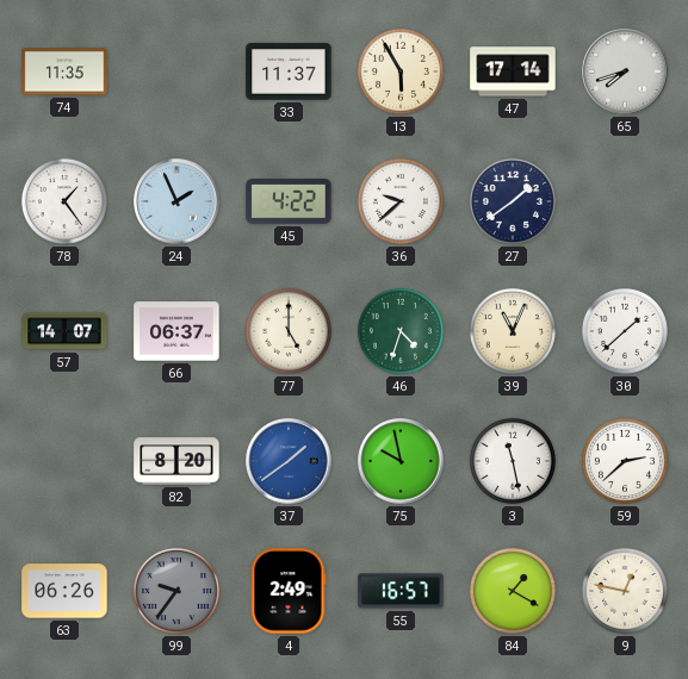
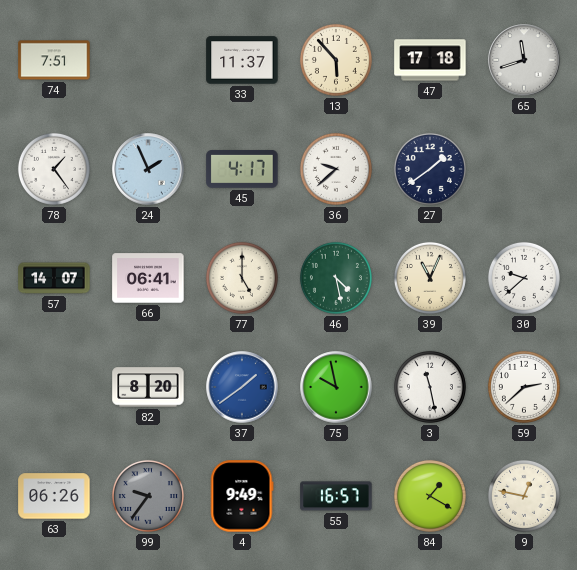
74: 11:35 -> 7:51 (54, 60)
13: 5:55 -> 5:53 (336, 60)
47: 17:14 -> 17:18 (430, 60)
65: 7:42 -> 11:42 (524, 60)
45: 4:22 -> 4:17 (242, 170)
66: 06:37 -> 06:41 (148, 278)
46: 4:33 -> 4:28 (336, 278)
30: 1:38 -> 9:38 (524, 278)
4: 2:49 -> 9:49 (242, 496)
